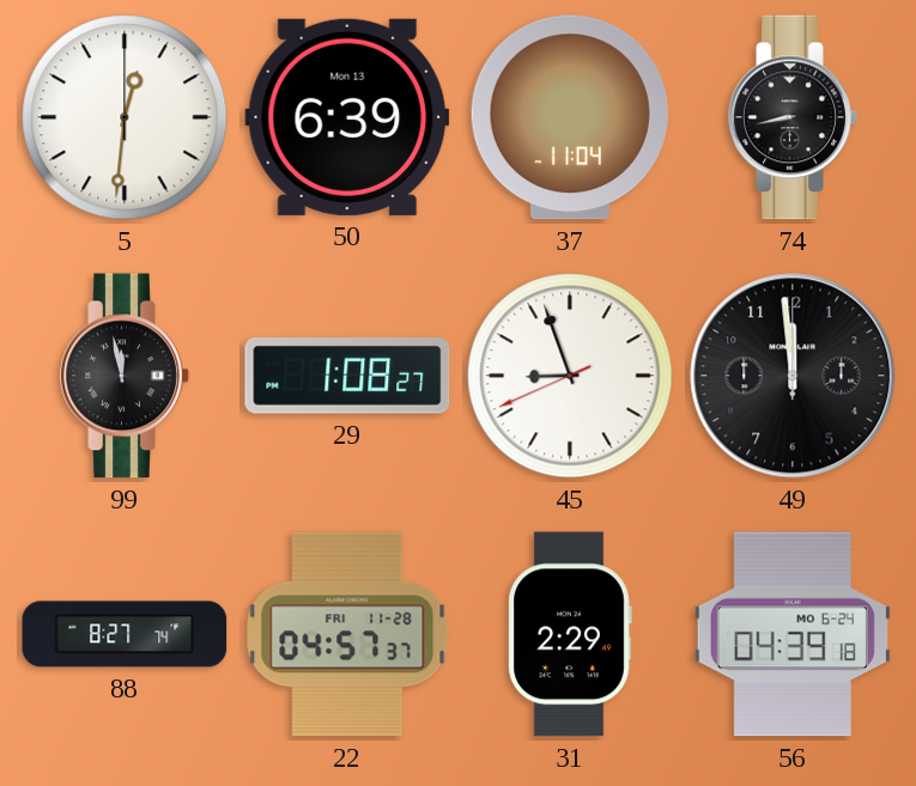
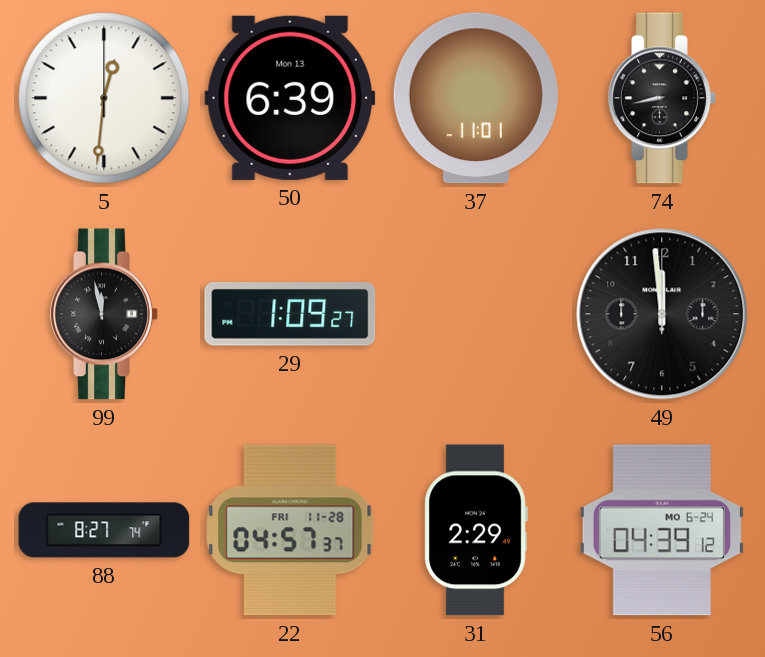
37: 11:04 -> 11:01 (476, 98)
29: 1:08 -> 1:09 (290, 315)
45: 8:56 -> none (570, 376)
56: 04:39:18 -> 04:39:12 (662, 530)
